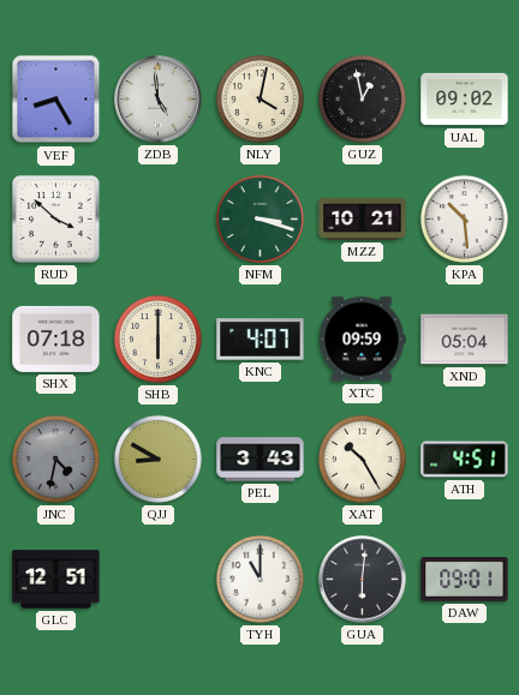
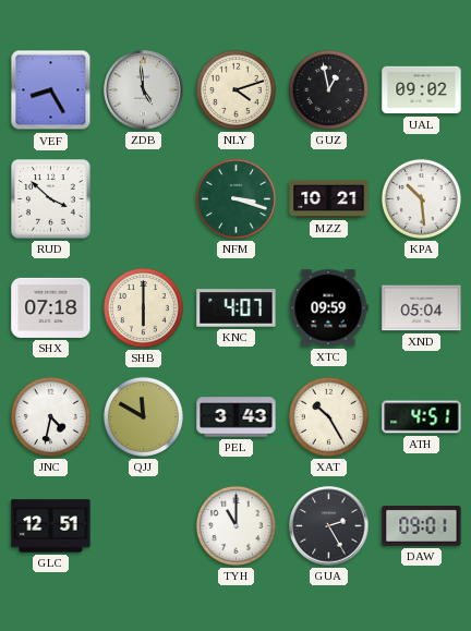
NLY: 4:02 -> 4:12 (235, 89)
JNC dial: grey -> white (50, 416)
QJJ: 8:50 -> 11:50 (143, 416)
GUA: 6:01 -> 2:25 (329, 526)
